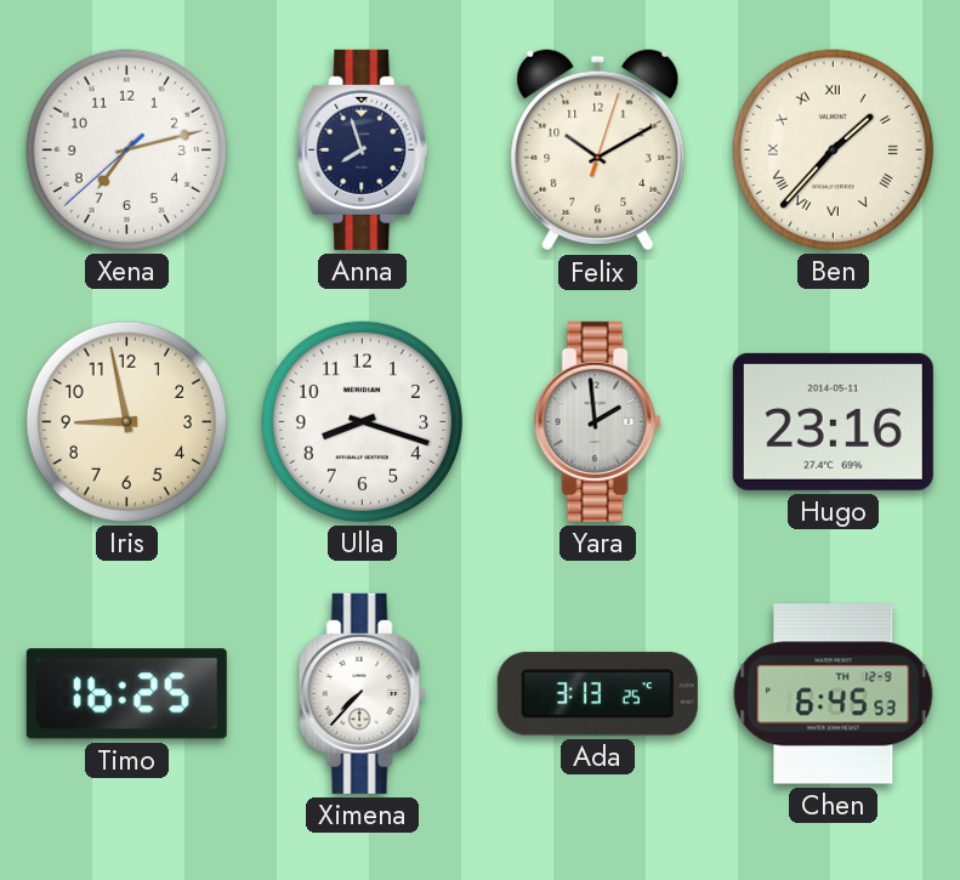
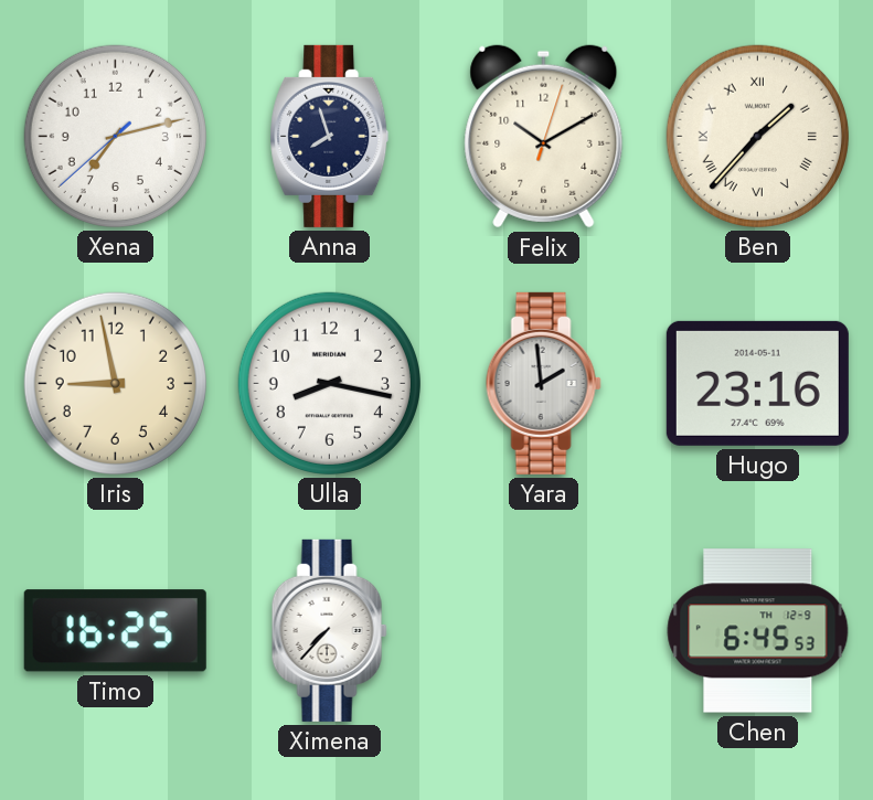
Ulla: 8:18 -> 8:17 (329, 383)
Ada: 3:13 -> none (597, 694)
